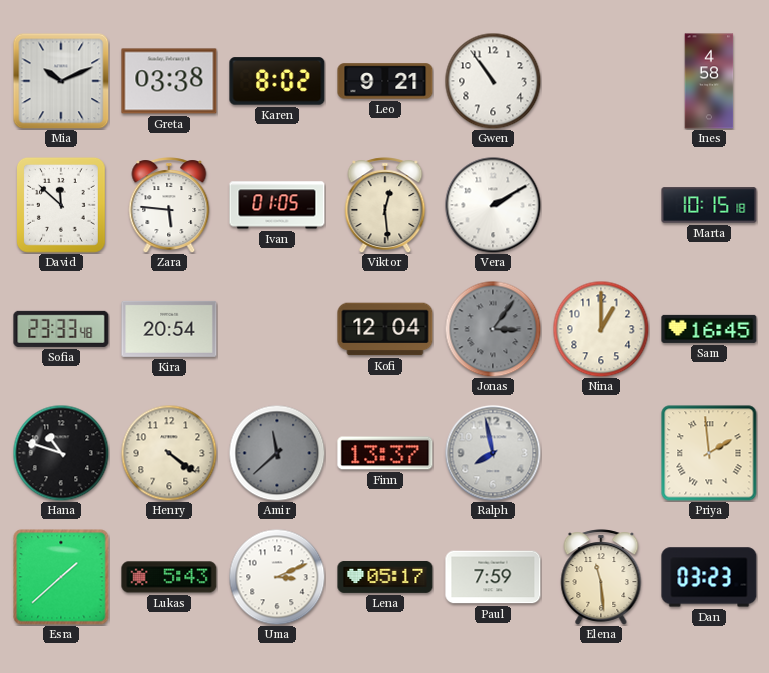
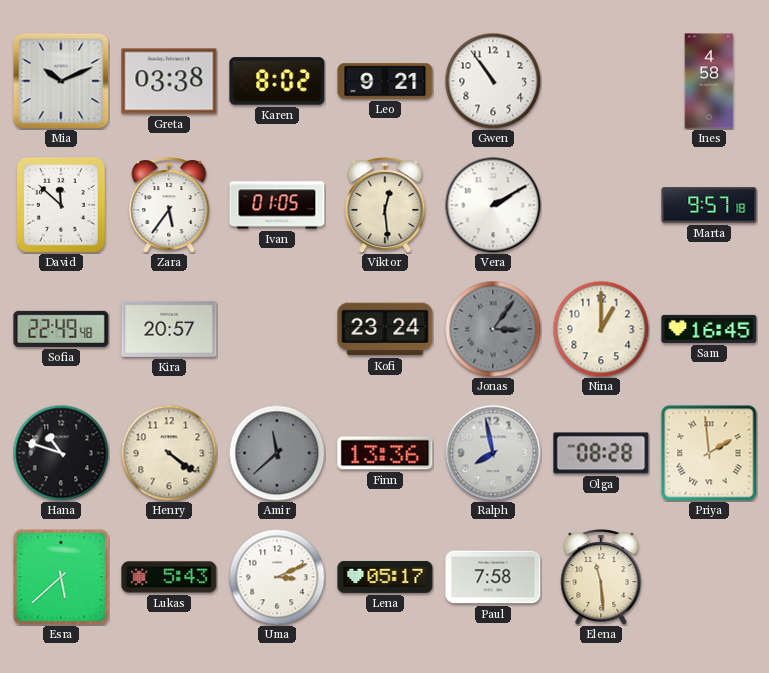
Zara: 5:46 -> 5:36 (169, 205)
Marta: 10:15 -> 9:57 (709, 205)
Sofia: 23:33 -> 22:49 (61, 329)
Kira: 20:54 -> 20:57 (169, 329)
Kofi: 12:04 -> 23:24 (385, 329)
Finn: 13:37 -> 13:36 (385, 453)
Olga: none -> 08:28 (601, 453)
Esra: 1:38 -> 5:38 (61, 577)
Paul: 7:59 -> 7:58 (493, 577)
Dan: 03:23 -> none (709, 577)
